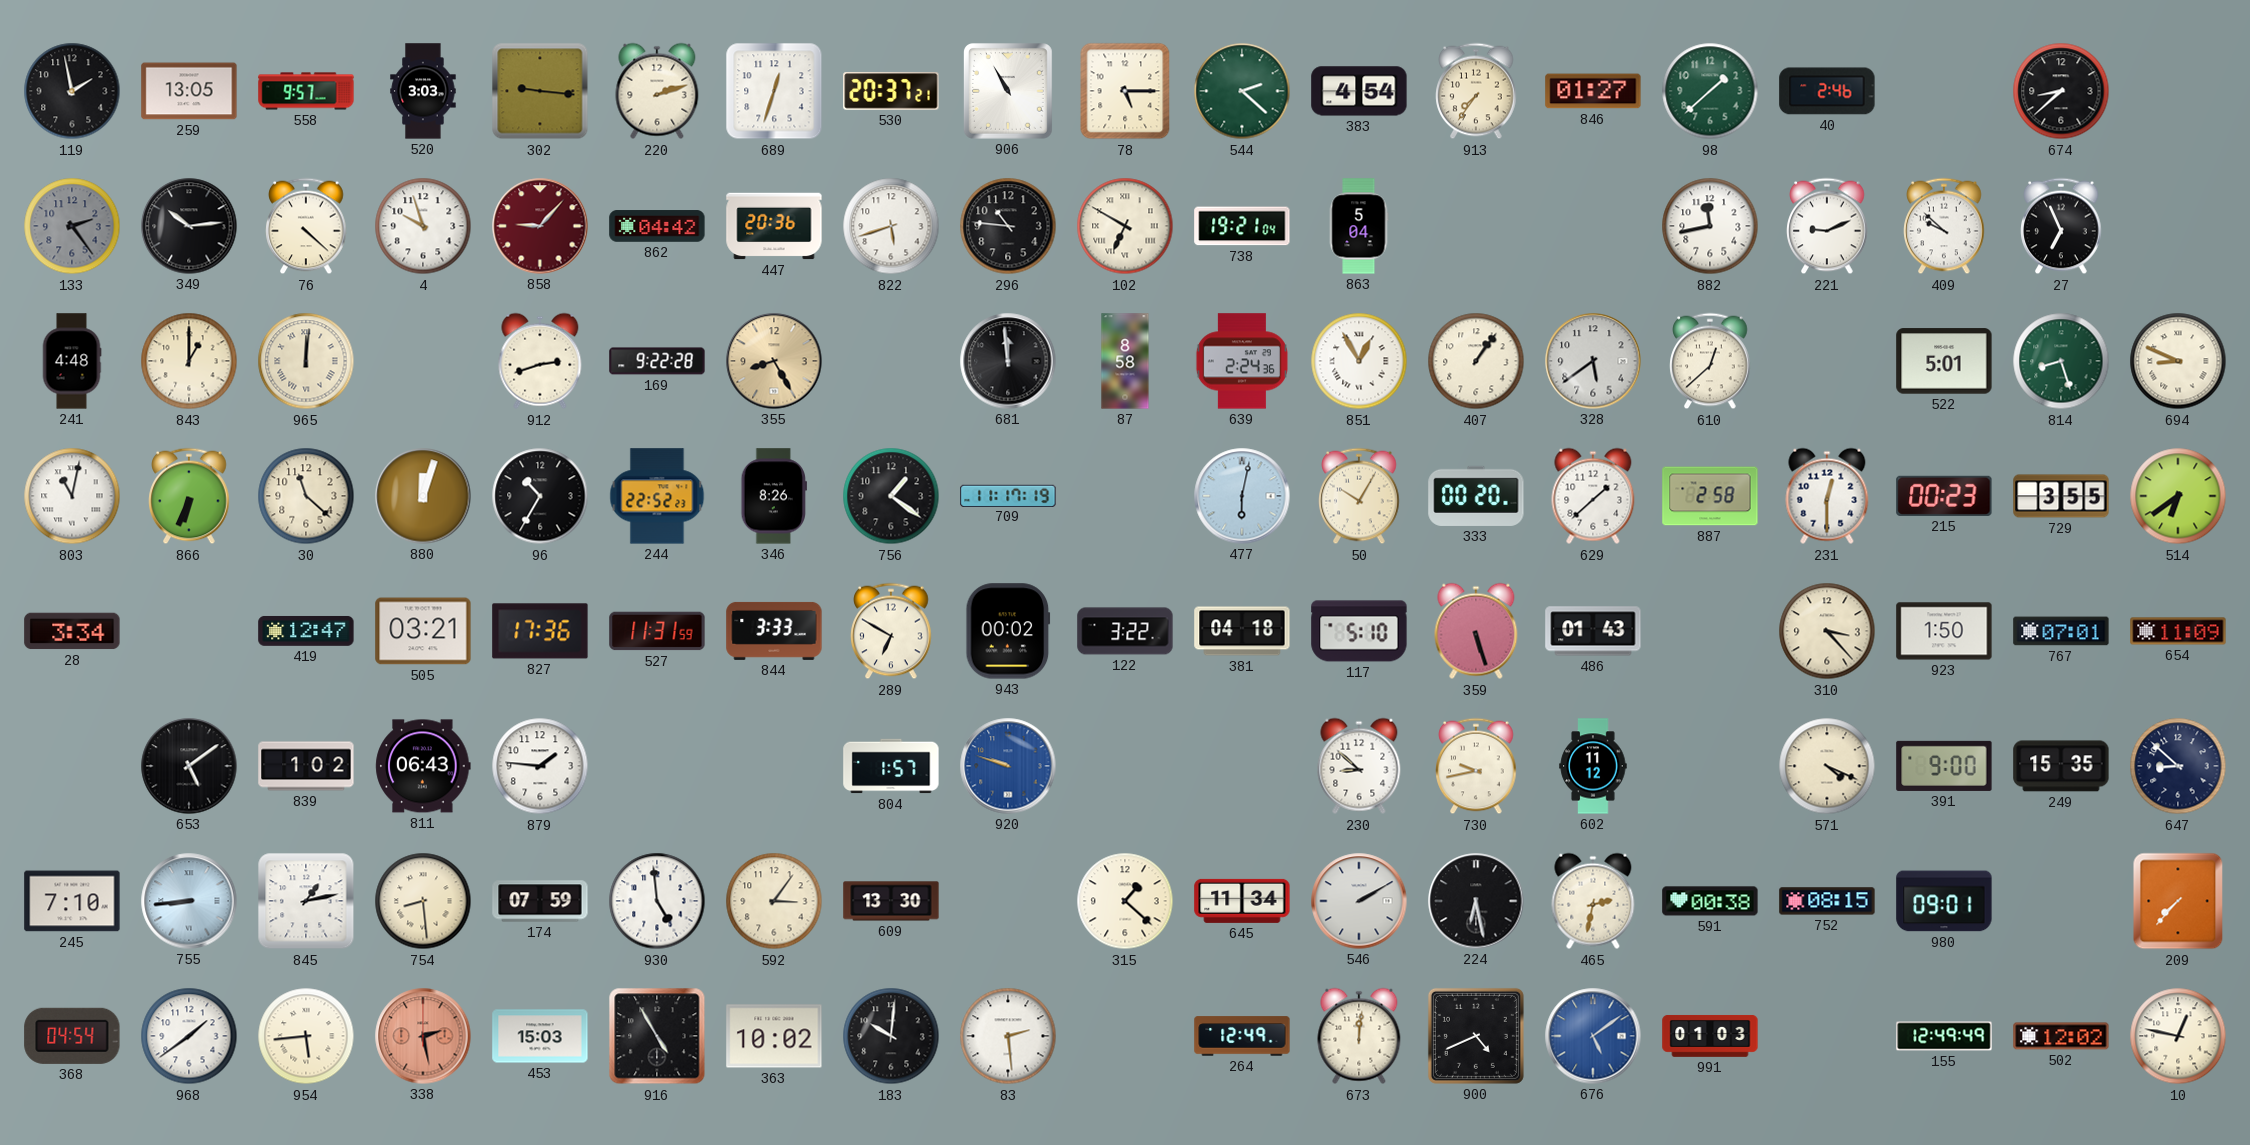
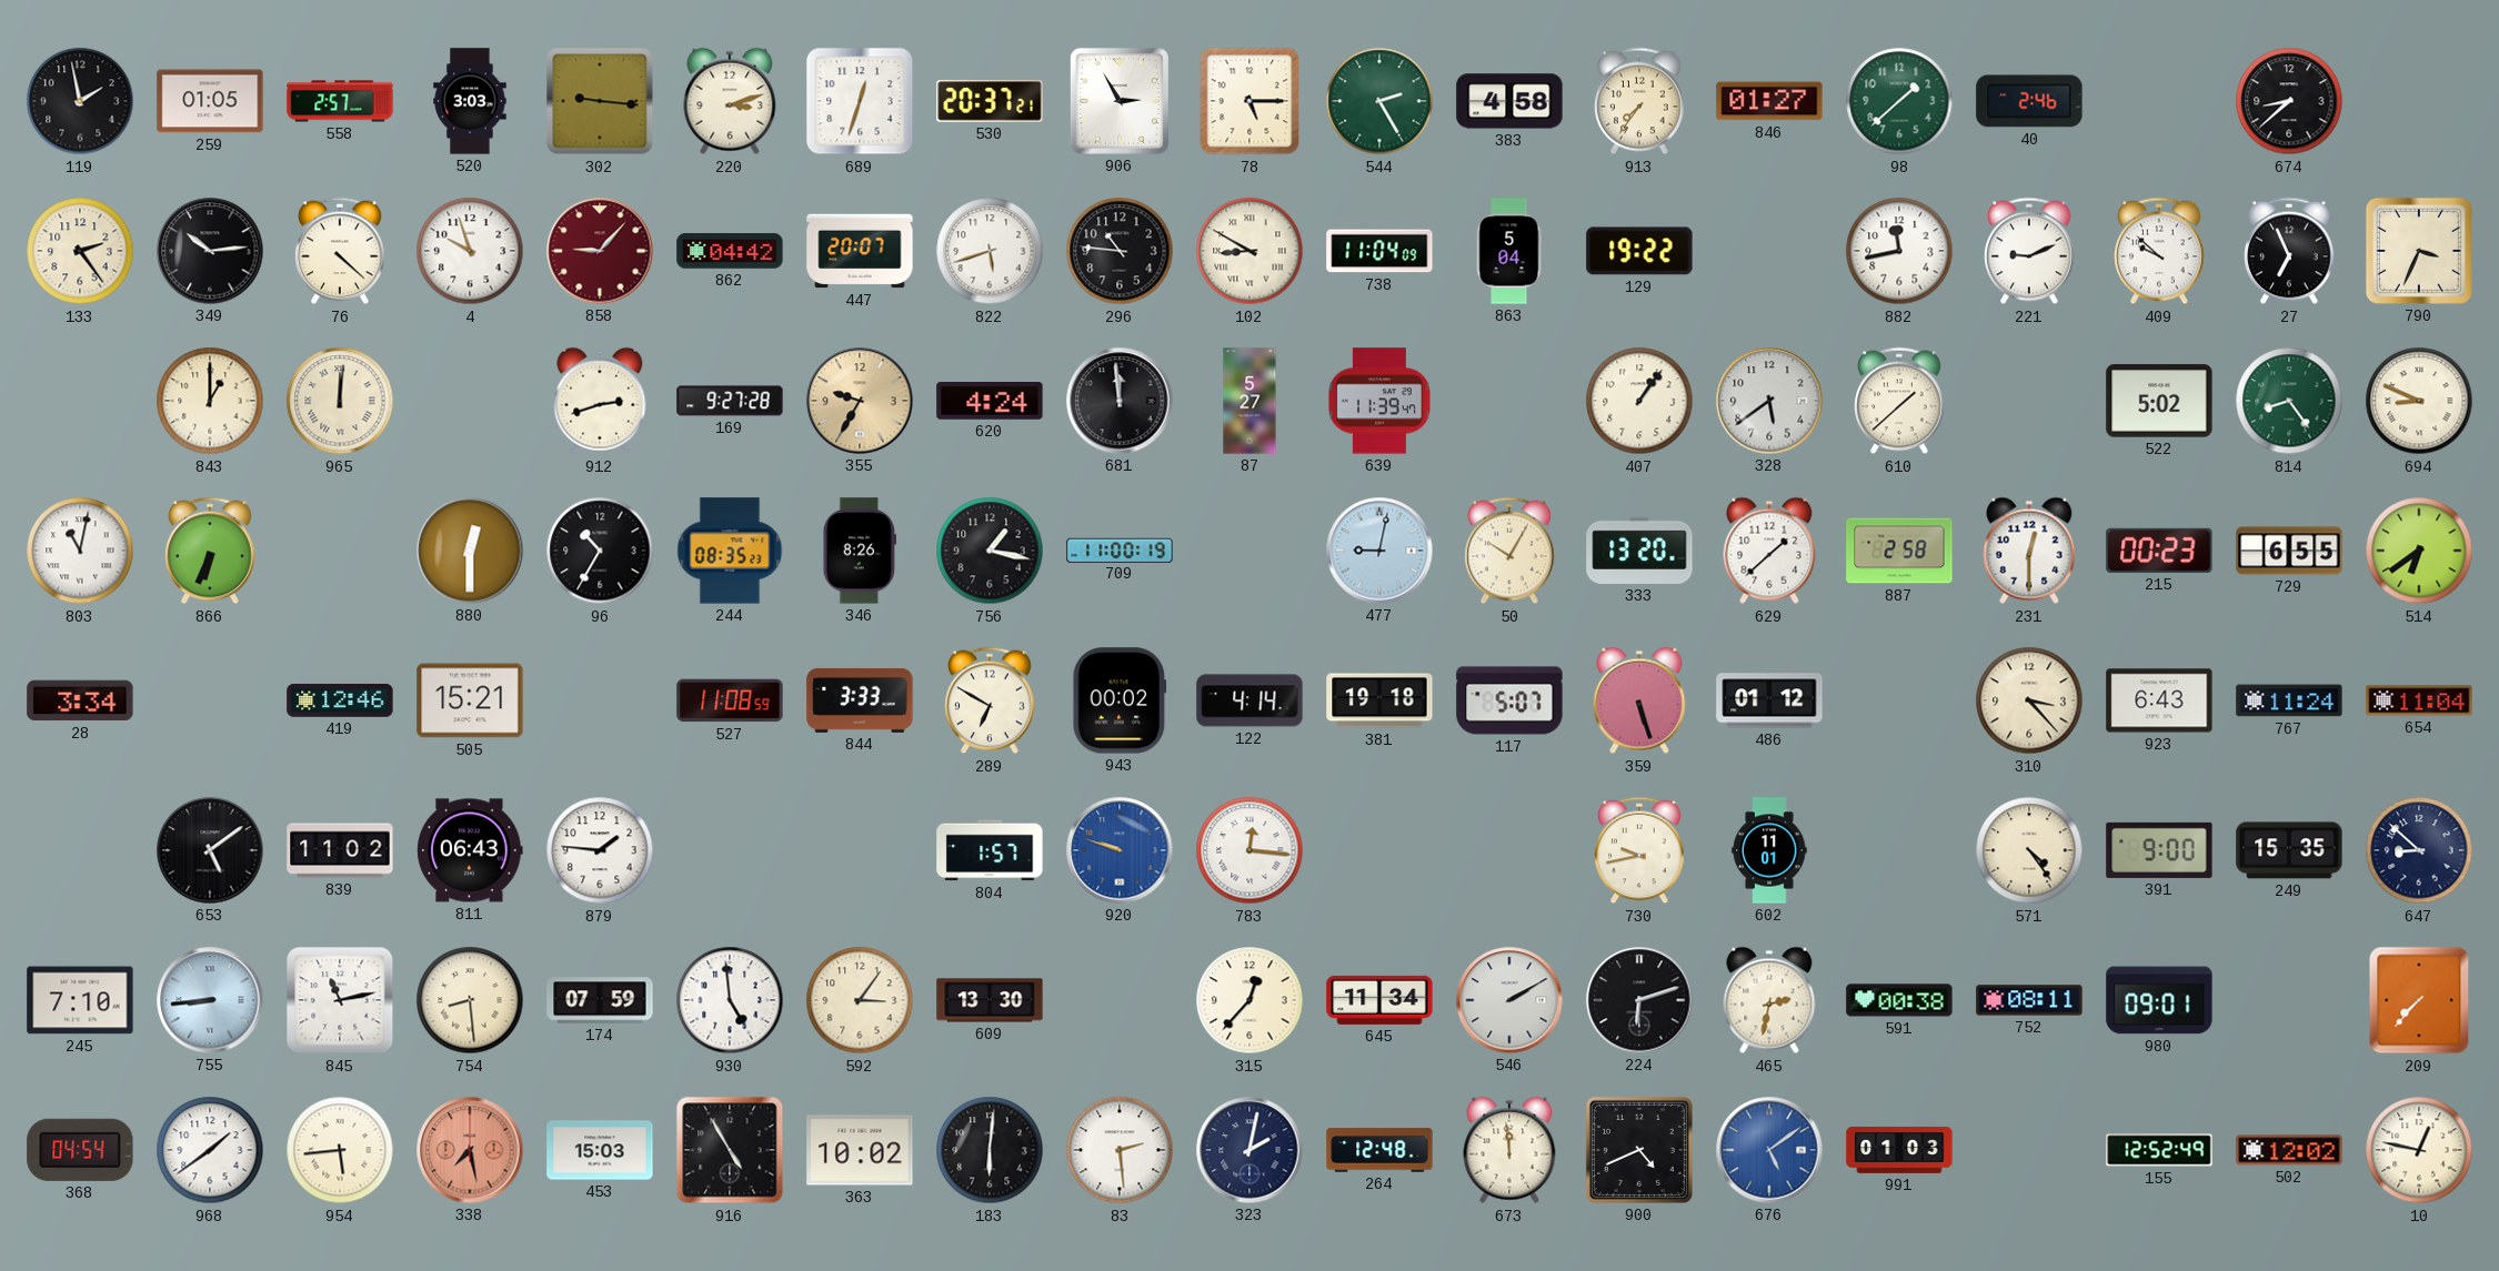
259: 13:05 -> 01:05 (210, 101)
558: 9:57 -> 2:57 (340, 101)
220: 2:12 -> 3:12 (730, 101)
906: 10:55 -> 2:55 (1120, 102)
544: 2:22 -> 2:25 (1379, 101)
383: 4:54 -> 4:58 (1509, 101)
133 dial: grey -> cream (80, 251)
447: 20:36 -> 20:07 (860, 251)
102: 6:50 -> 8:50 (1249, 251)
738: 19:21 -> 11:04 (1379, 251)
129: none -> 19:22 (1639, 251)
790: none -> 3:34 (2419, 251)
241: 4:48 -> none (72, 361)
169: 9:22 -> 9:27 (730, 401)
355: 8:25 -> 9:35 (860, 401)
620: none -> 4:24 (990, 402)
87: 8:58 -> 5:27 (1249, 401)
639: 2:24 -> 11:39 (1379, 401)
851: 12:55 -> none (1359, 361)
610: 12:38 -> 1:38 (1899, 401)
522: 5:01 -> 5:02 (2159, 401)
814: 8:27 -> 8:24 (2289, 401)
30: 11:22 -> none (306, 496)
880: 12:03 -> 12:30 (470, 551)
244: 22:52 -> 08:35 (730, 551)
756: 1:21 -> 1:17 (990, 551)
709: 11:17 -> 11:00 (1120, 549)
477: 6:02 -> 9:02 (1379, 551)
333: 00:20 -> 13:20 (1639, 551)
729: 3:55 -> 6:55 (2289, 551)
419: 12:47 -> 12:46 (340, 700)
505: 03:21 -> 15:21 (470, 700)
827: 17:36 -> none (540, 631)
527: 11:31 -> 11:08 (730, 700)
122: 3:22 -> 4:14 (1249, 700)
381: 04:18 -> 19:18 (1379, 700)
117: 5:10 -> 5:07 (1509, 700)
486: 01:43 -> 01:12 (1769, 700)
923: 1:50 -> 6:43 (2159, 700)
767: 07:01 -> 11:24 (2289, 700)
654: 11:09 -> 11:04 (2419, 700)
839: 1:02 -> 11:02 (340, 850)
783: none -> 12:16 (1249, 850)
230: 8:52 -> none (1359, 766)
602: 11:12 -> 11:01 (1769, 850)
571: 4:19 -> 4:24 (2029, 850)
845: 1:13 -> 11:13 (340, 1000)
315: 1:22 -> 12:37 (1249, 1000)
224: 6:28 -> 6:12 (1639, 1000)
752: 08:15 -> 08:11 (2029, 1000)
338: 2:28 -> 7:28 (470, 1150)
183: 10:01 -> 6:01 (990, 1150)
323: none -> 2:02 (1249, 1150)
264: 12:49 -> 12:48 (1379, 1150)
673: 12:01 -> 11:59 (1509, 1150)
155: 12:49 -> 12:52 (2159, 1150)
